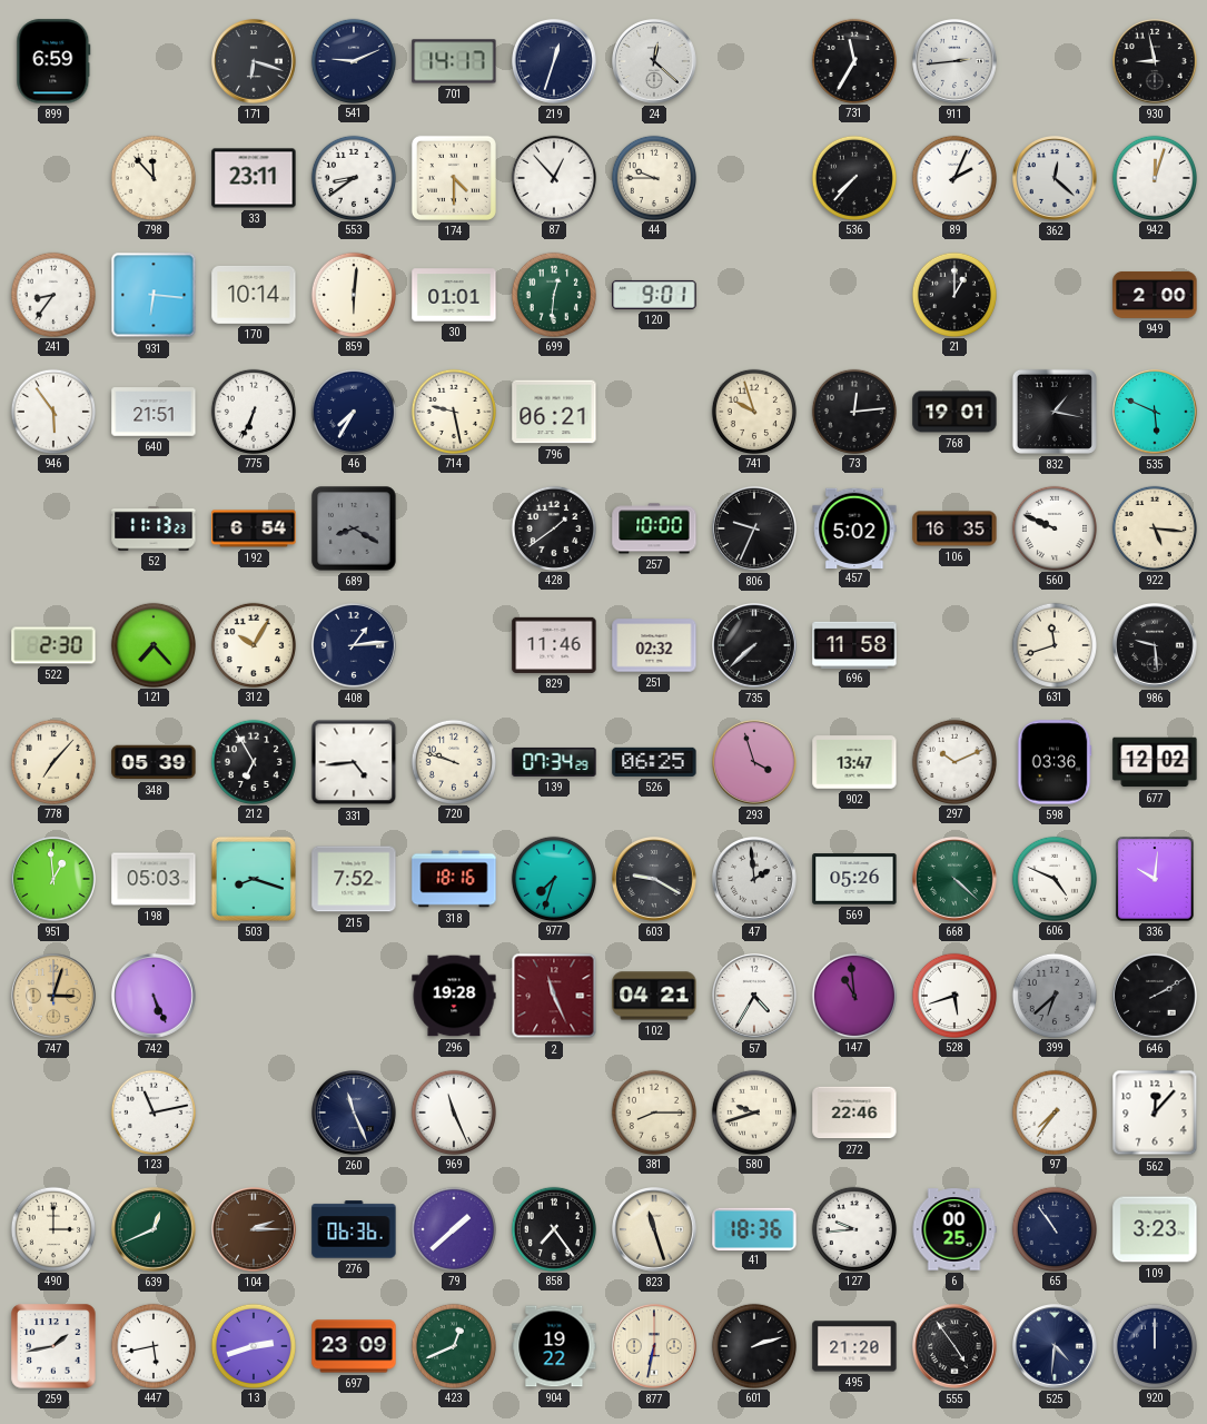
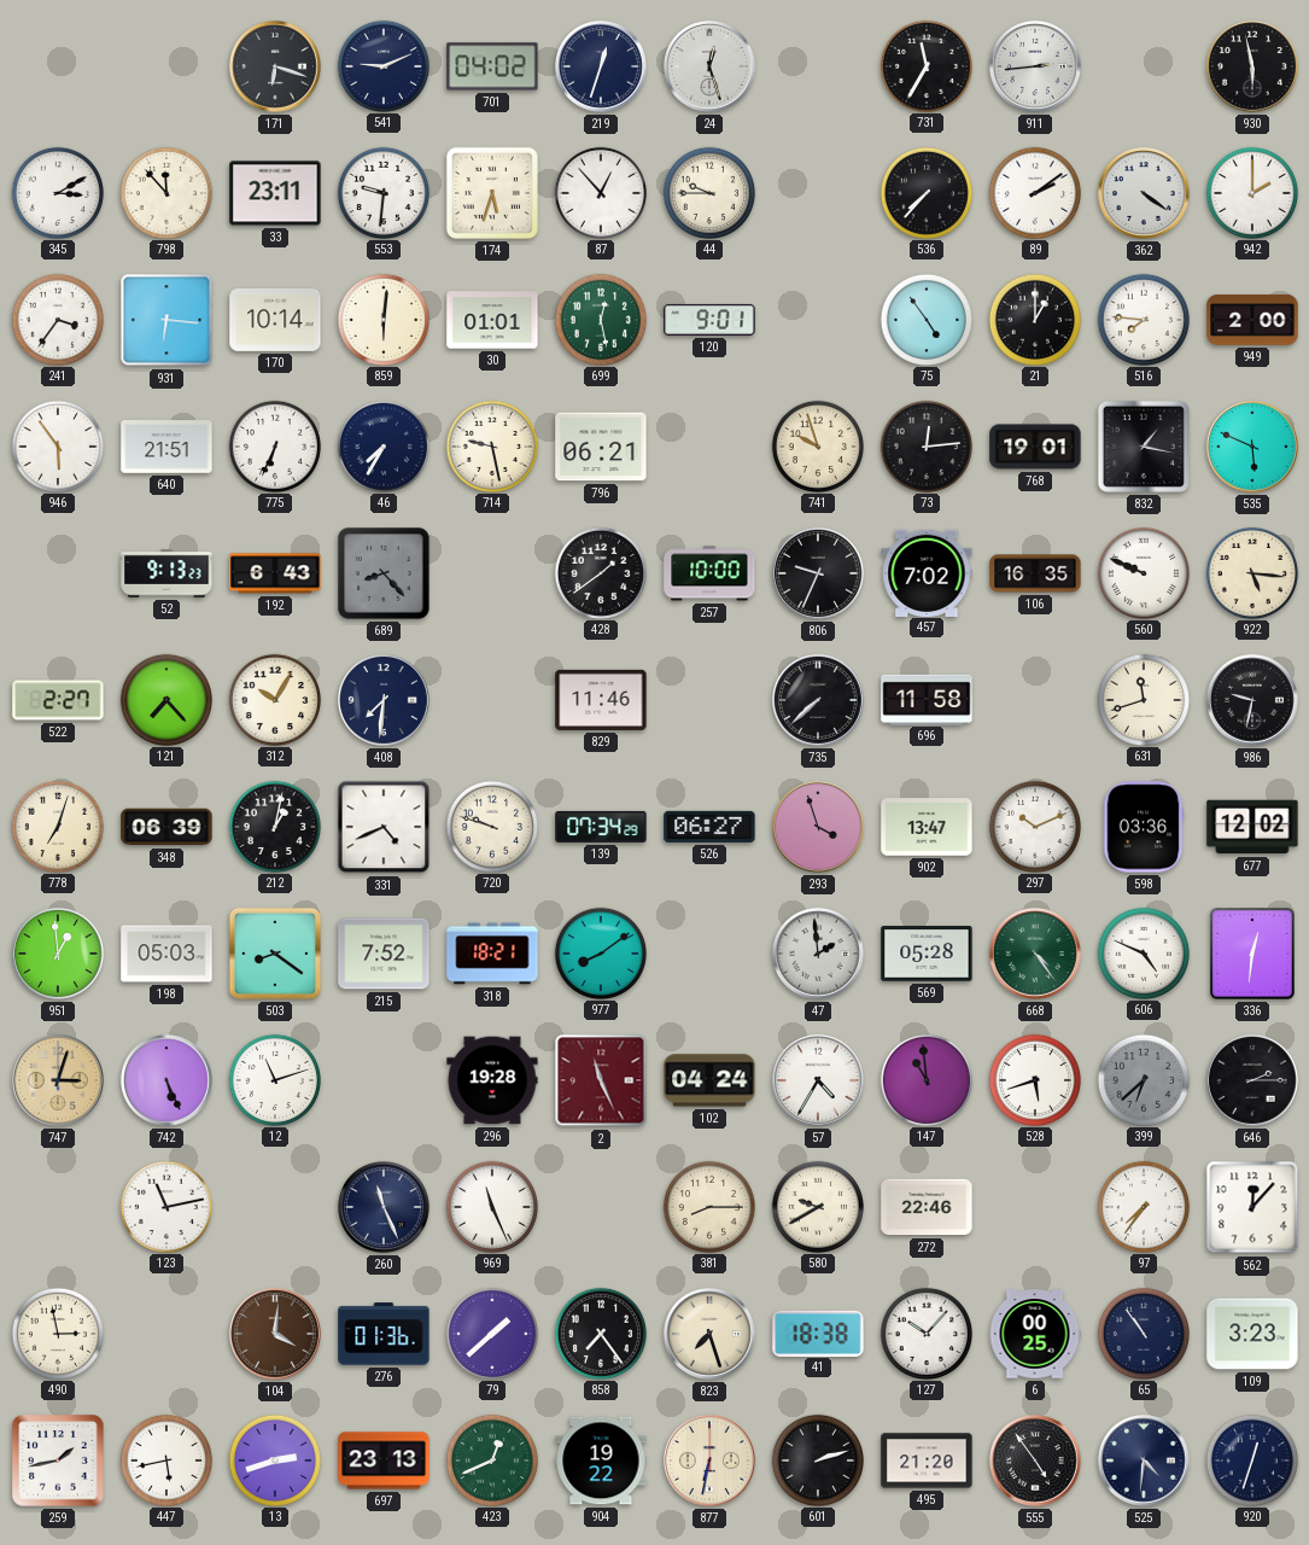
899: 6:59 -> none (53, 61)
701: 14:17 -> 04:02 (492, 66)
24: 12:22 -> 12:27 (711, 68)
930: 8:58 -> 5:58 (1254, 68)
345: none -> 3:10 (57, 192)
553: 8:39 -> 9:31 (382, 192)
174: 4:30 -> 5:33 (492, 193)
89: 2:04 -> 2:09 (1034, 192)
362: 12:22 -> 4:21 (1145, 194)
942: 12:03 -> 2:00 (1251, 192)
241: 8:36 -> 3:36 (57, 319)
699: 12:31 -> 12:28 (600, 319)
75: none -> 4:54 (925, 319)
516: none -> 7:46 (1143, 319)
52: 11:13 -> 9:13 (166, 573)
192: 6:54 -> 6:43 (275, 573)
689: 8:20 -> 8:23 (384, 573)
457: 5:02 -> 7:02 (927, 572)
522: 2:30 -> 2:27 (58, 700)
408: 1:14 -> 7:31 (385, 701)
251: 02:32 -> none (654, 645)
986: 9:29 -> 9:32 (1254, 701)
778: 7:07 -> 7:03 (57, 826)
348: 05:39 -> 06:39 (166, 827)
212: 6:55 -> 1:02 (274, 826)
331: 4:44 -> 4:41 (384, 827)
526: 06:25 -> 06:27 (709, 827)
503: 8:18 -> 8:21 (275, 954)
318: 18:16 -> 18:21 (492, 954)
977: 7:33 -> 8:09 (600, 952)
603: 9:20 -> none (655, 880)
569: 05:26 -> 05:28 (927, 954)
668: 4:22 -> 4:24 (1036, 955)
336: 10:01 -> 12:31 (1252, 954)
12: none -> 11:12 (274, 1079)
102: 04:21 -> 04:24 (709, 1080)
646: 2:10 -> 2:15 (1254, 1081)
580: 9:42 -> 9:40 (817, 1206)
490: 3:00 -> 2:58 (57, 1333)
639: 12:41 -> none (155, 1230)
104: 2:15 -> 4:01 (276, 1335)
276: 06:36 -> 01:36 (384, 1334)
823: 11:27 -> 7:27 (711, 1335)
41: 18:36 -> 18:38 (818, 1333)
127: 9:44 -> 10:07 (925, 1333)
697: 23:09 -> 23:13 (384, 1461)
920: 12:00 -> 12:33 (1251, 1459)
